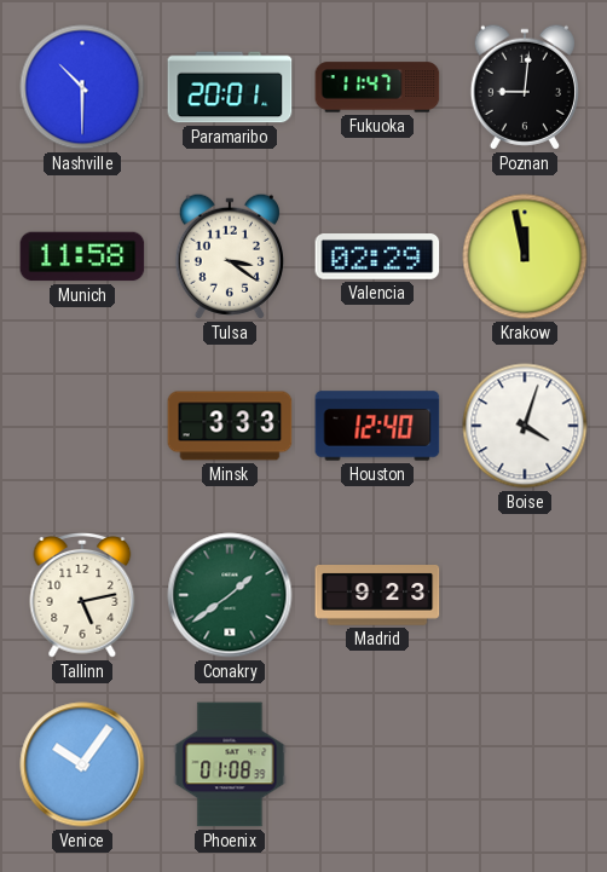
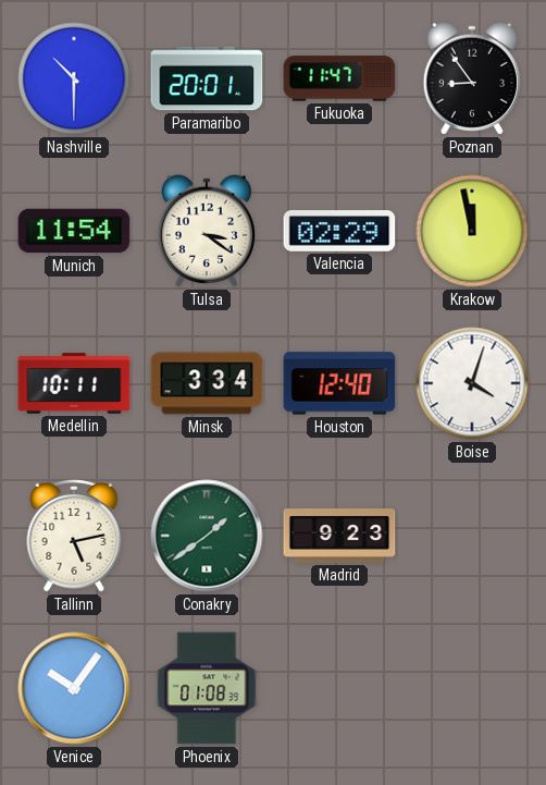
Poznan: 9:01 -> 8:54 (472, 78)
Munich: 11:58 -> 11:54 (74, 231)
Medellin: none -> 10:11 (74, 383)
Minsk: 3:33 -> 3:34 (207, 383)
